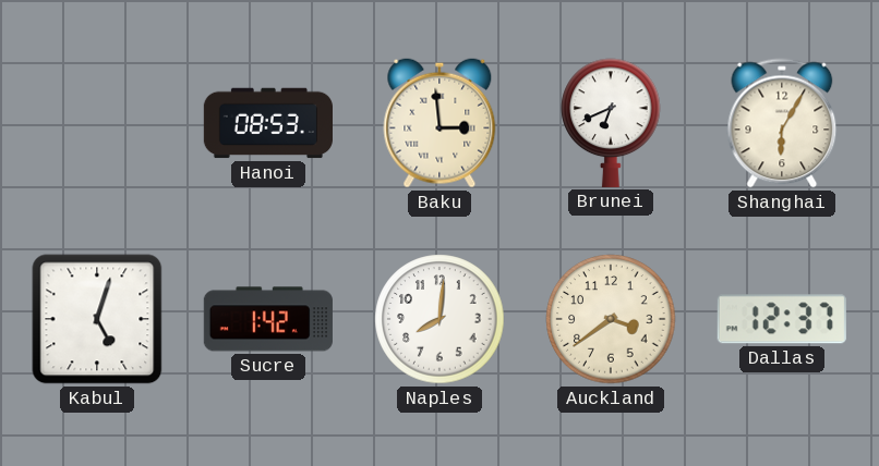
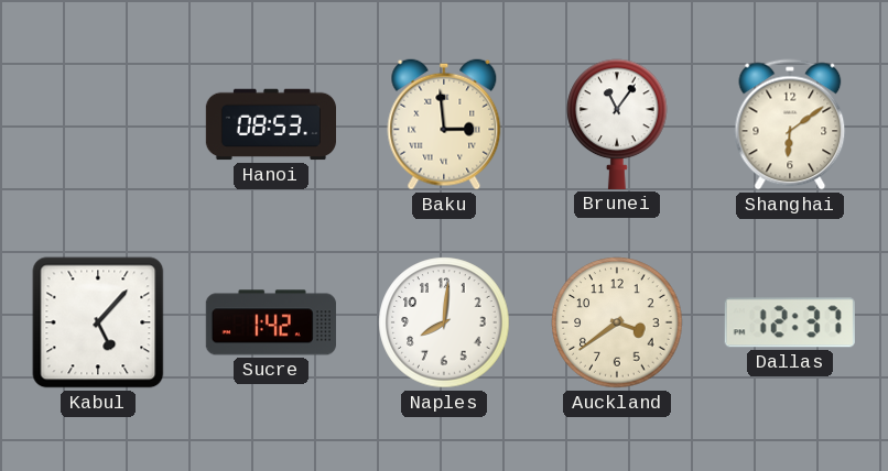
Brunei: 6:41 -> 11:06 (617, 124)
Shanghai: 6:05 -> 6:09 (790, 124)
Kabul: 5:03 -> 5:07 (98, 322)
